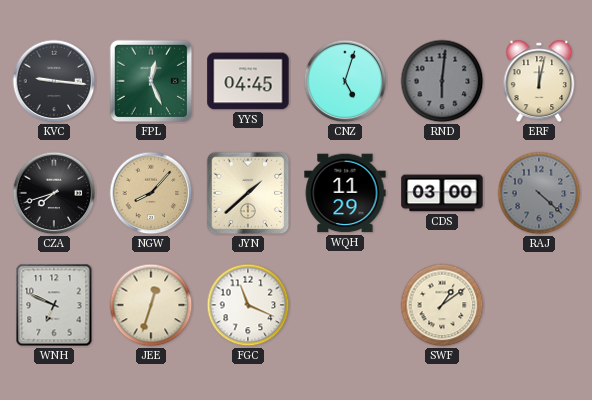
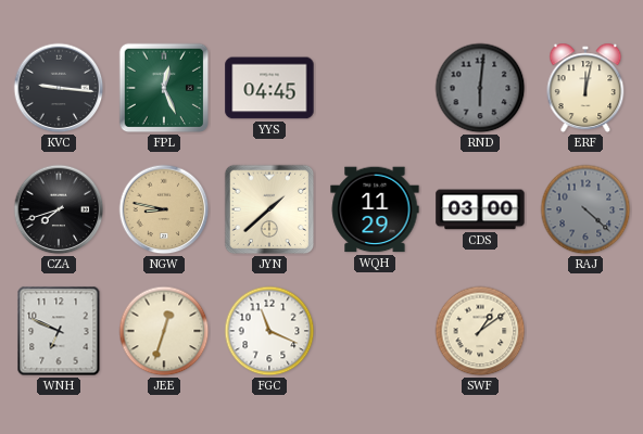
CNZ: 5:03 -> none (345, 81)
NGW: 8:07 -> 8:47 (164, 209)
